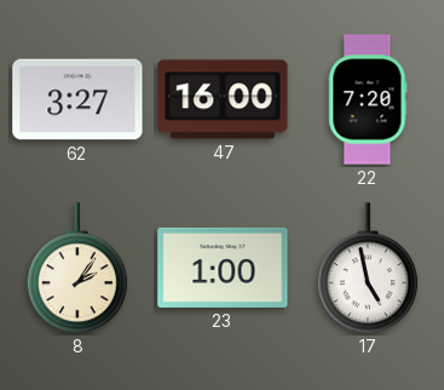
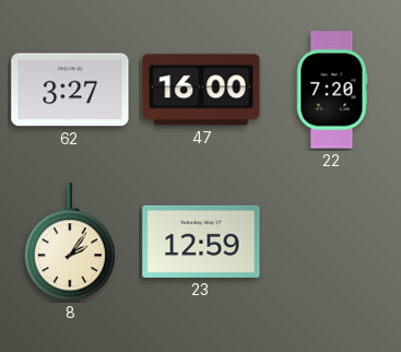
23: 1:00 -> 12:59 (201, 242)
17: 4:58 -> none (368, 269)
